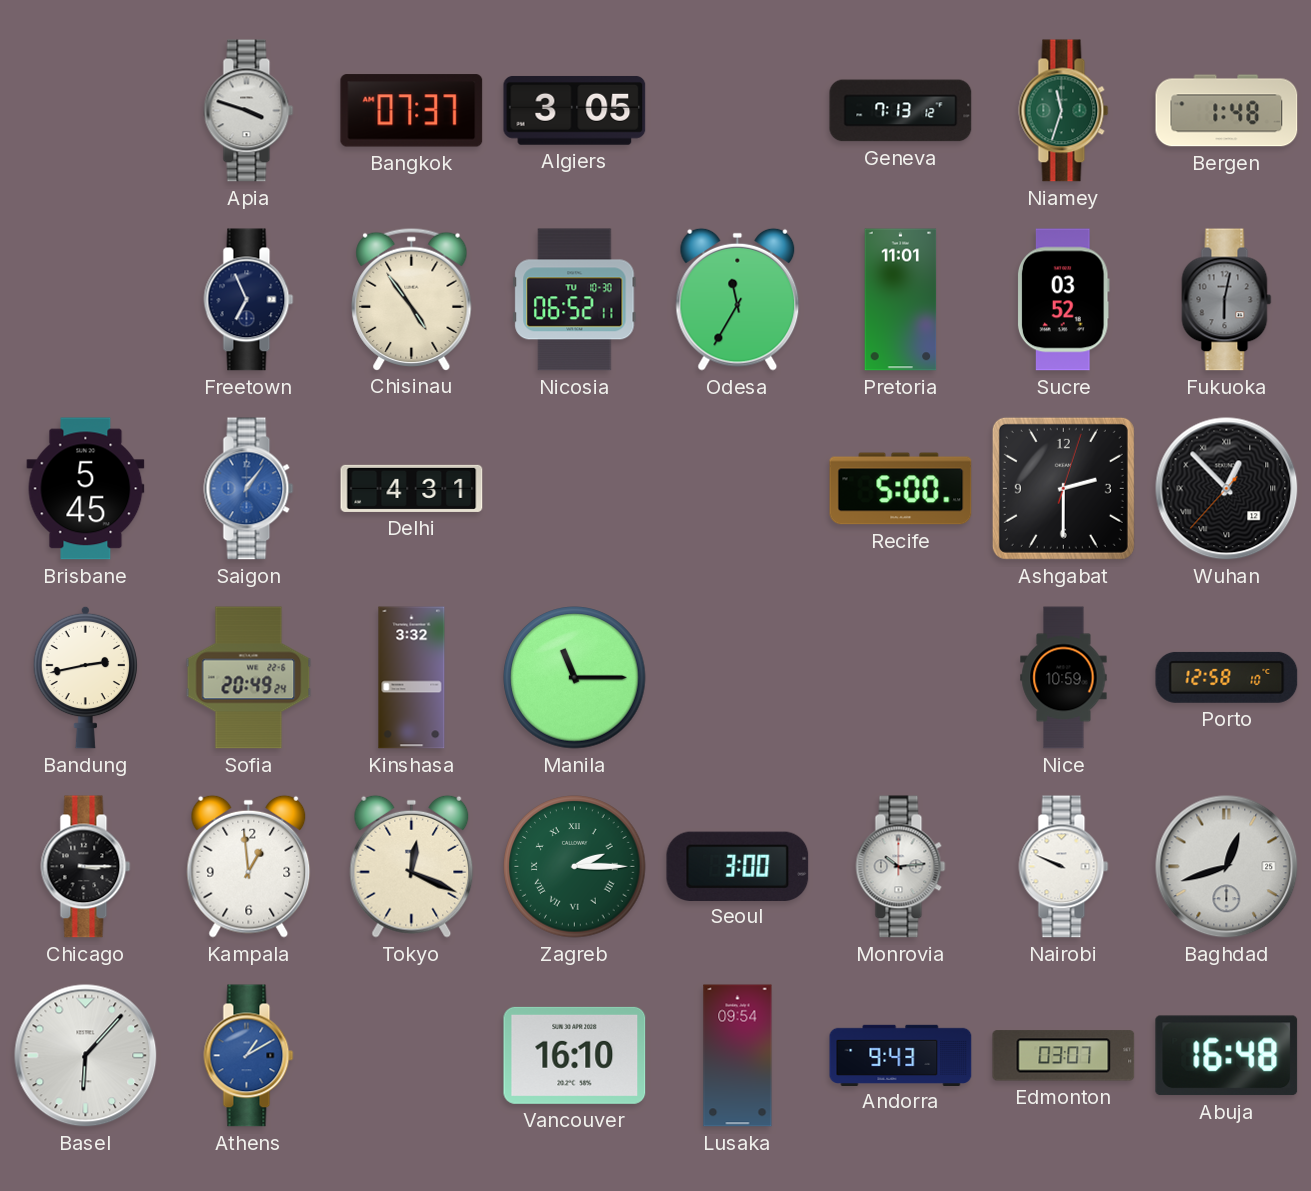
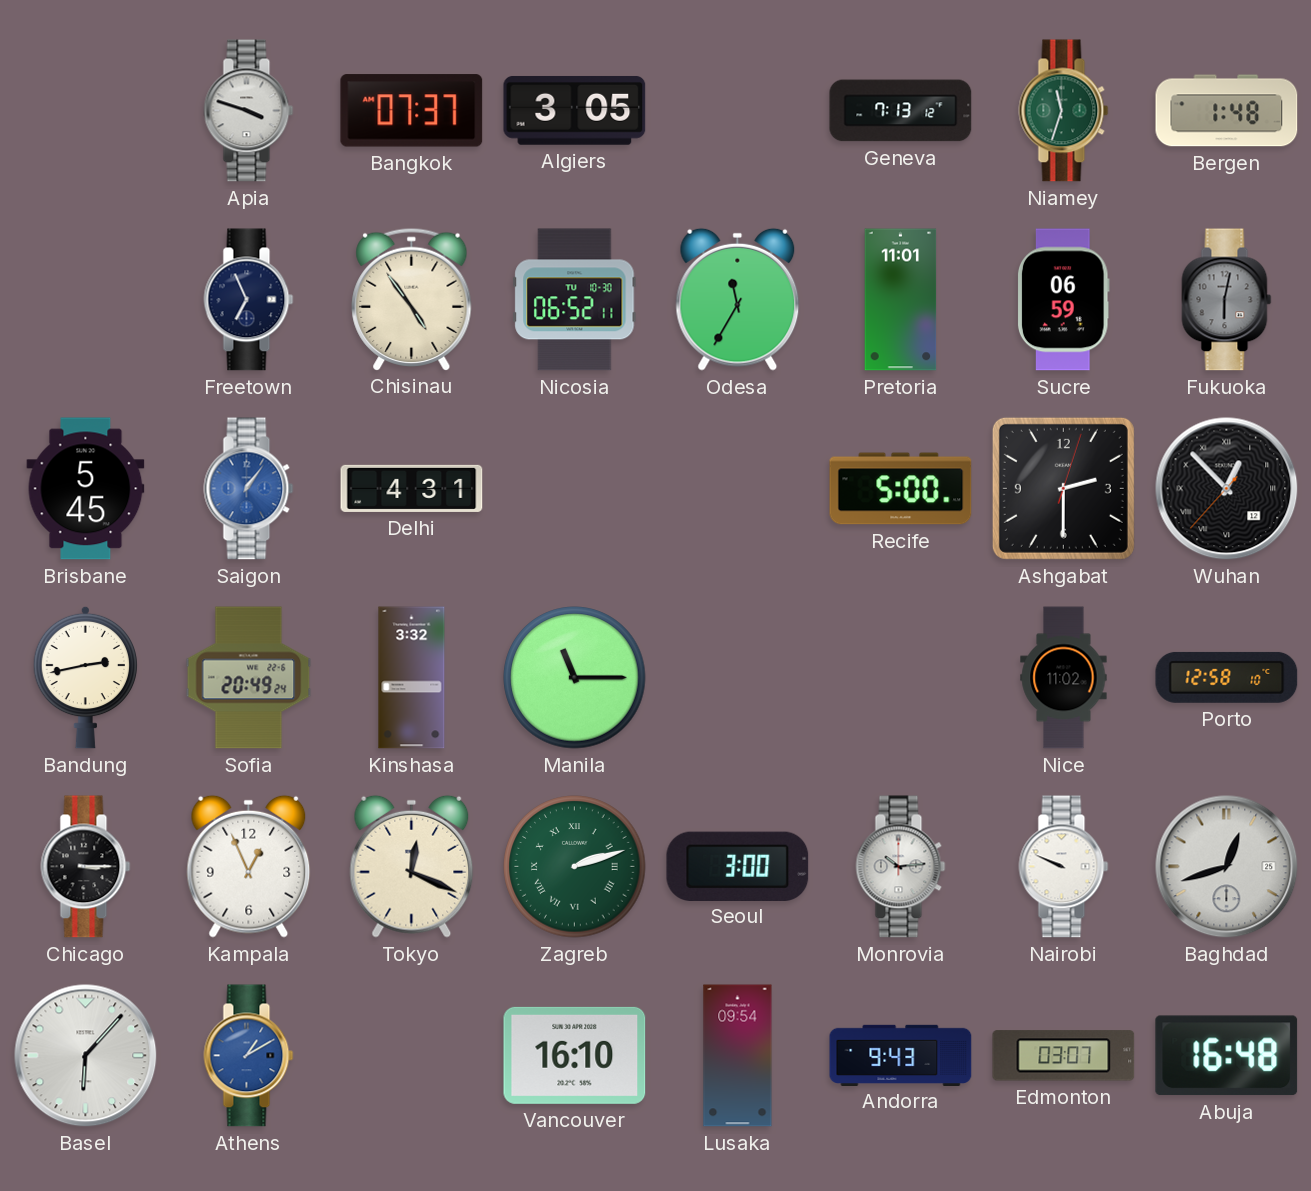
Sucre: 03:52 -> 06:59 (1063, 300)
Nice: 10:59 -> 11:02 (1064, 678)
Kampala: 12:59 -> 12:56 (249, 866)
Zagreb: 2:15 -> 2:12 (575, 867)
